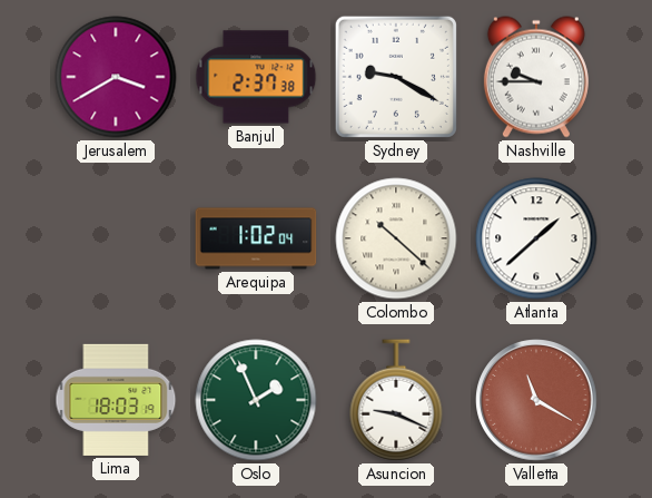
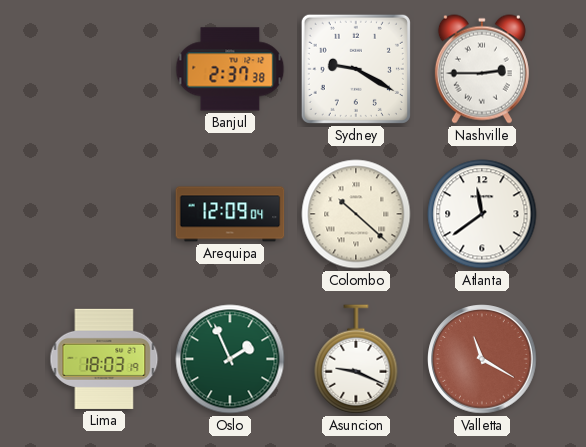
Jerusalem: 3:40 -> none (116, 77)
Nashville: 9:45 -> 2:45 (482, 69)
Arequipa: 1:02 -> 12:09 (230, 214)
Atlanta: 1:38 -> 11:39 (482, 214)
